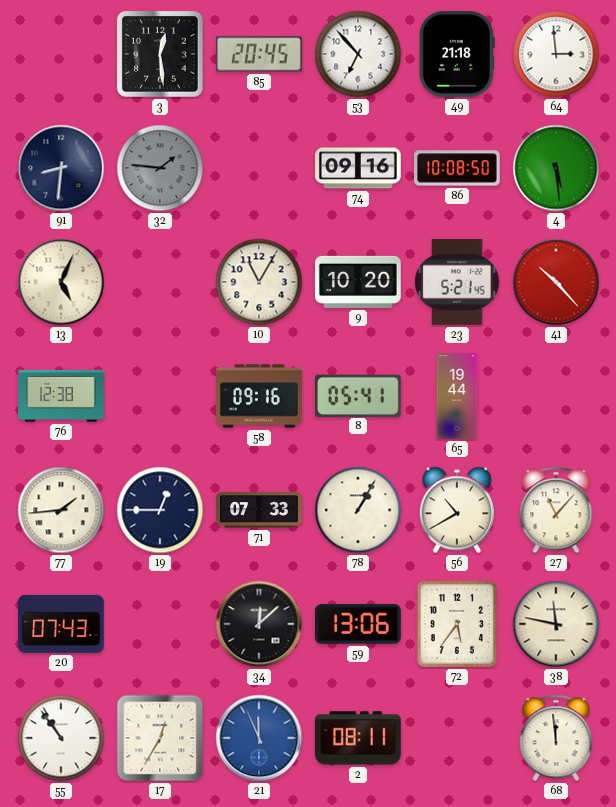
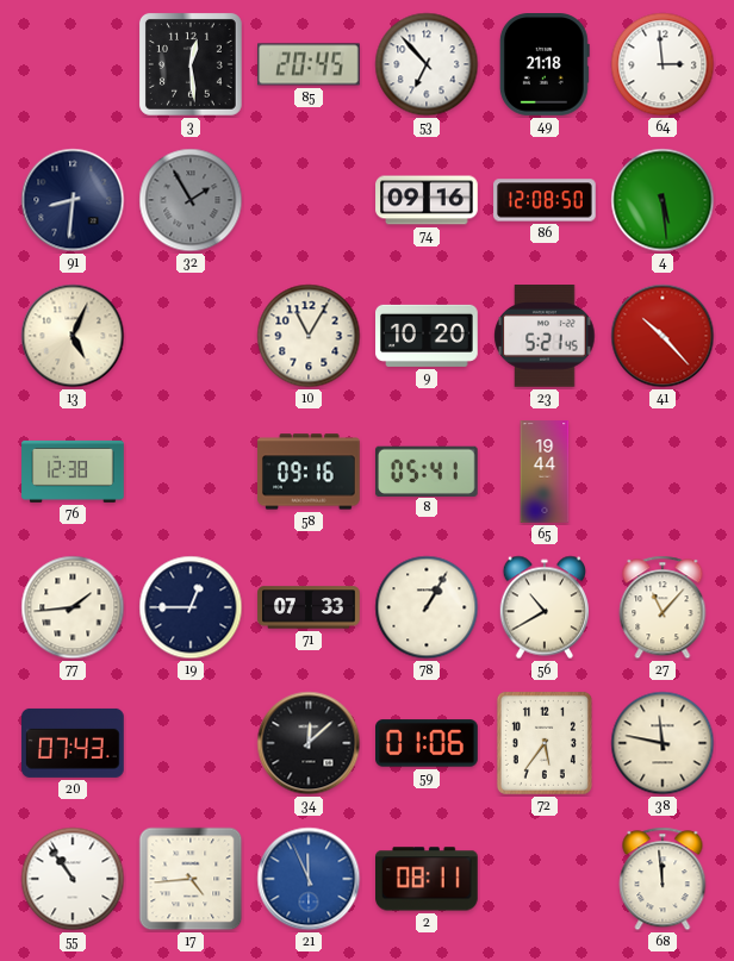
32: 1:46 -> 1:55 (191, 200)
86: 10:08 -> 12:08 (545, 200)
59: 13:06 -> 01:06 (428, 743)
17: 12:35 -> 4:44 (191, 879)
